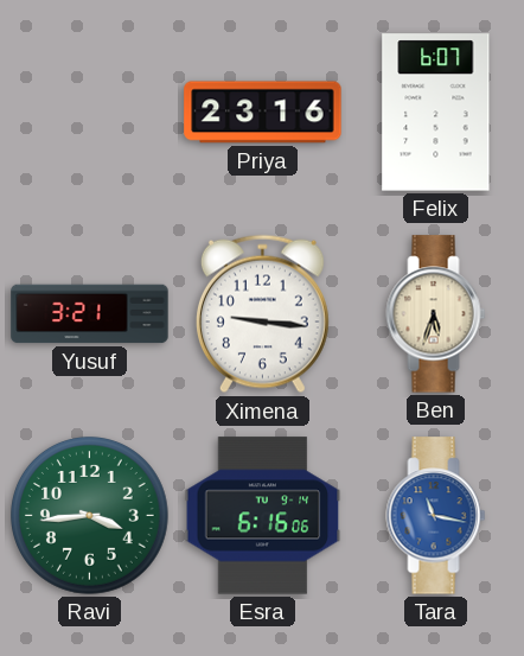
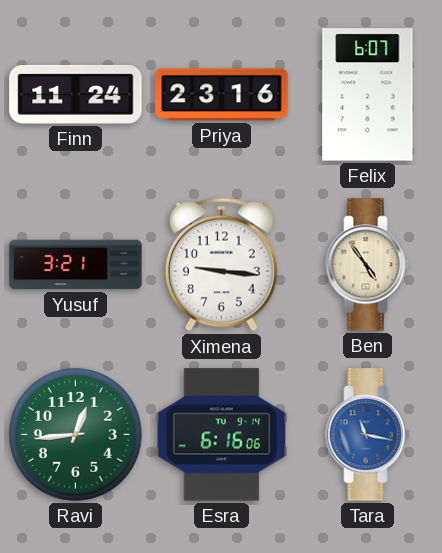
Finn: none -> 11:24 (76, 94)
Ben: 5:33 -> 4:54 (368, 265)
Ravi: 3:44 -> 12:44 (76, 435)
